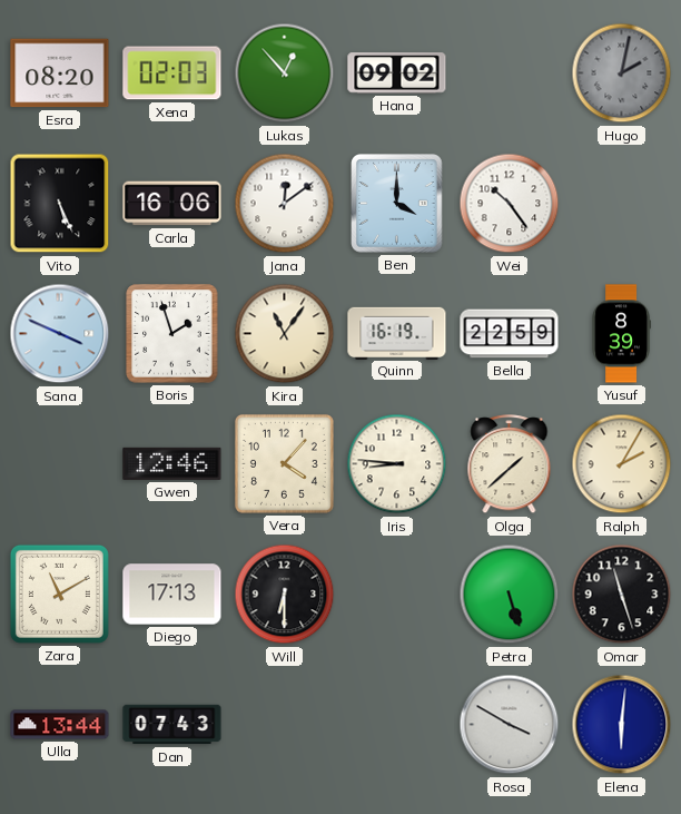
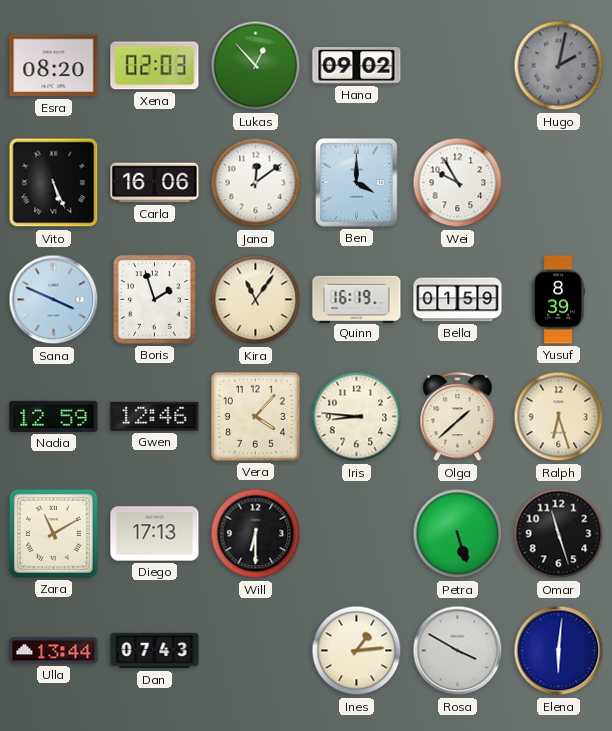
Wei: 10:24 -> 9:55 (458, 183)
Bella: 22:59 -> 01:59 (458, 300)
Nadia: none -> 12:59 (54, 416)
Ralph: 2:05 -> 6:27 (559, 417)
Ines: none -> 1:14 (357, 651)
